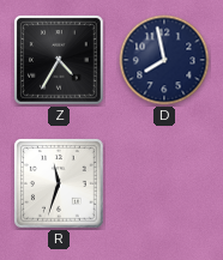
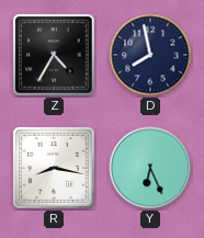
R: 11:33 -> 8:17 (54, 168)
Y: none -> 6:26 (150, 168)
